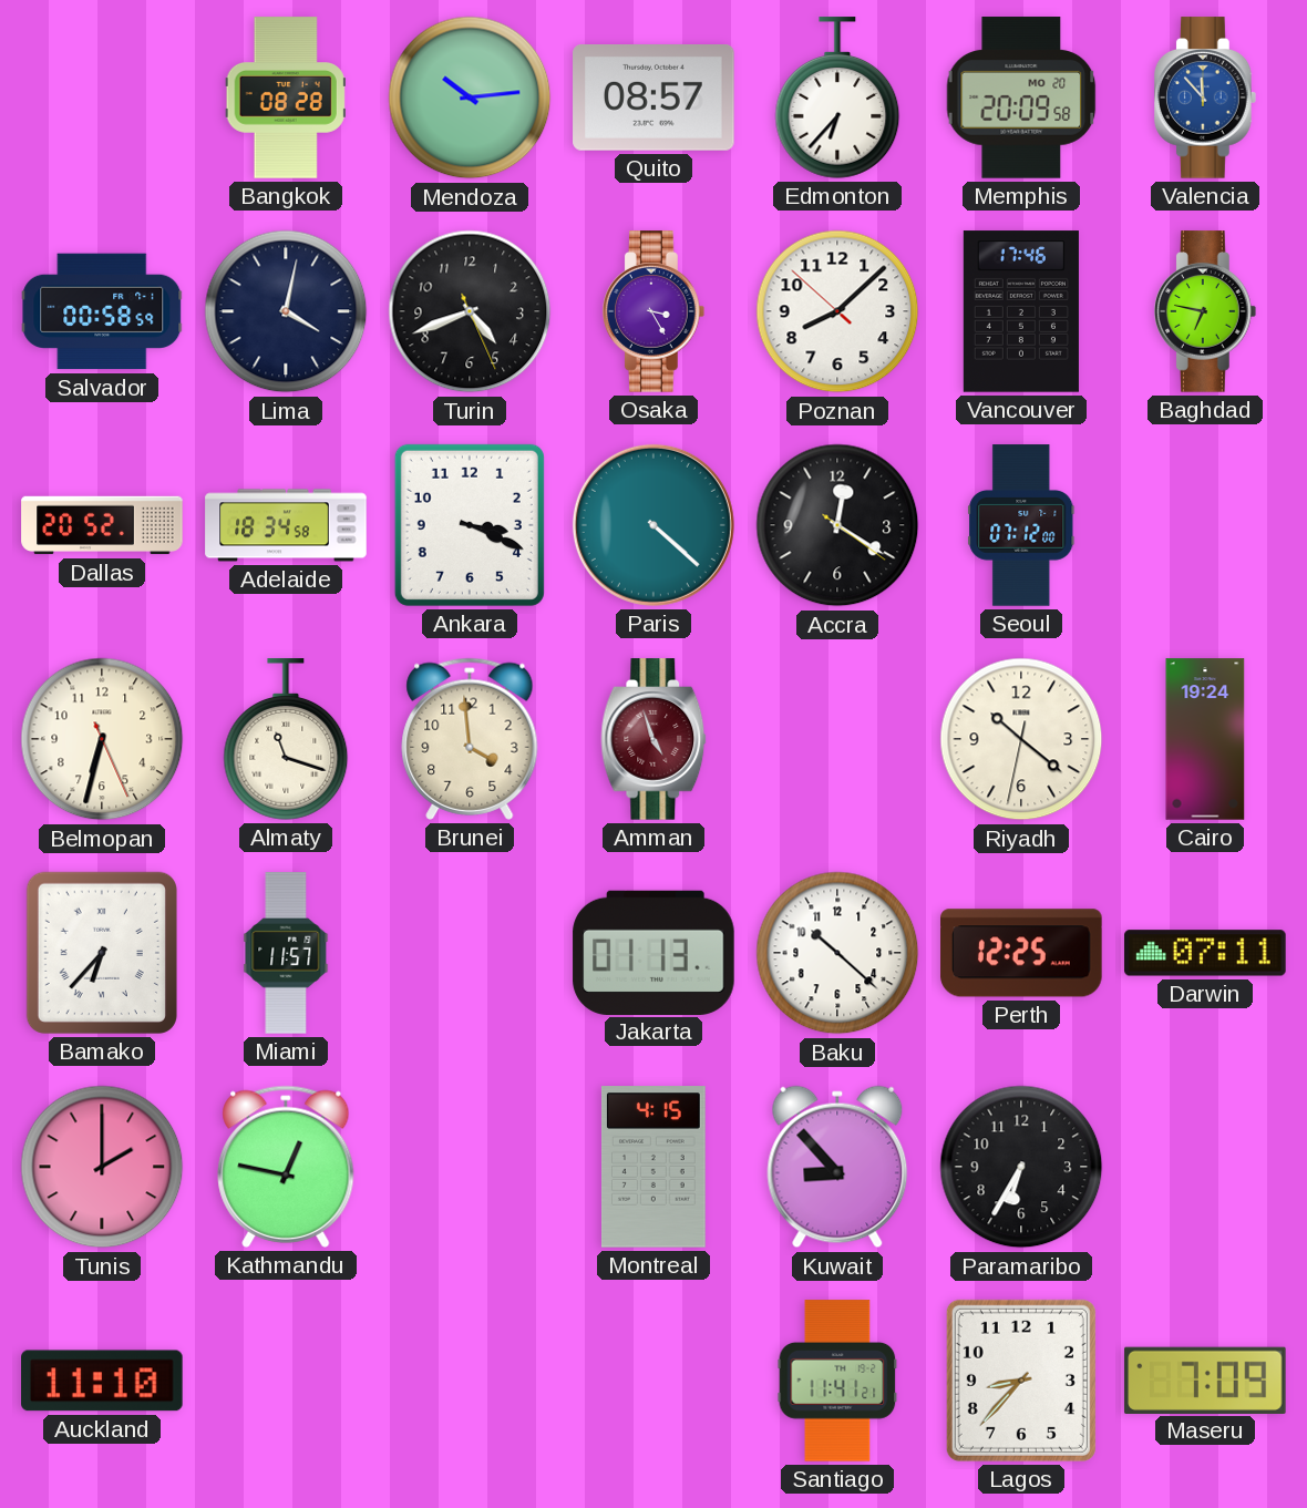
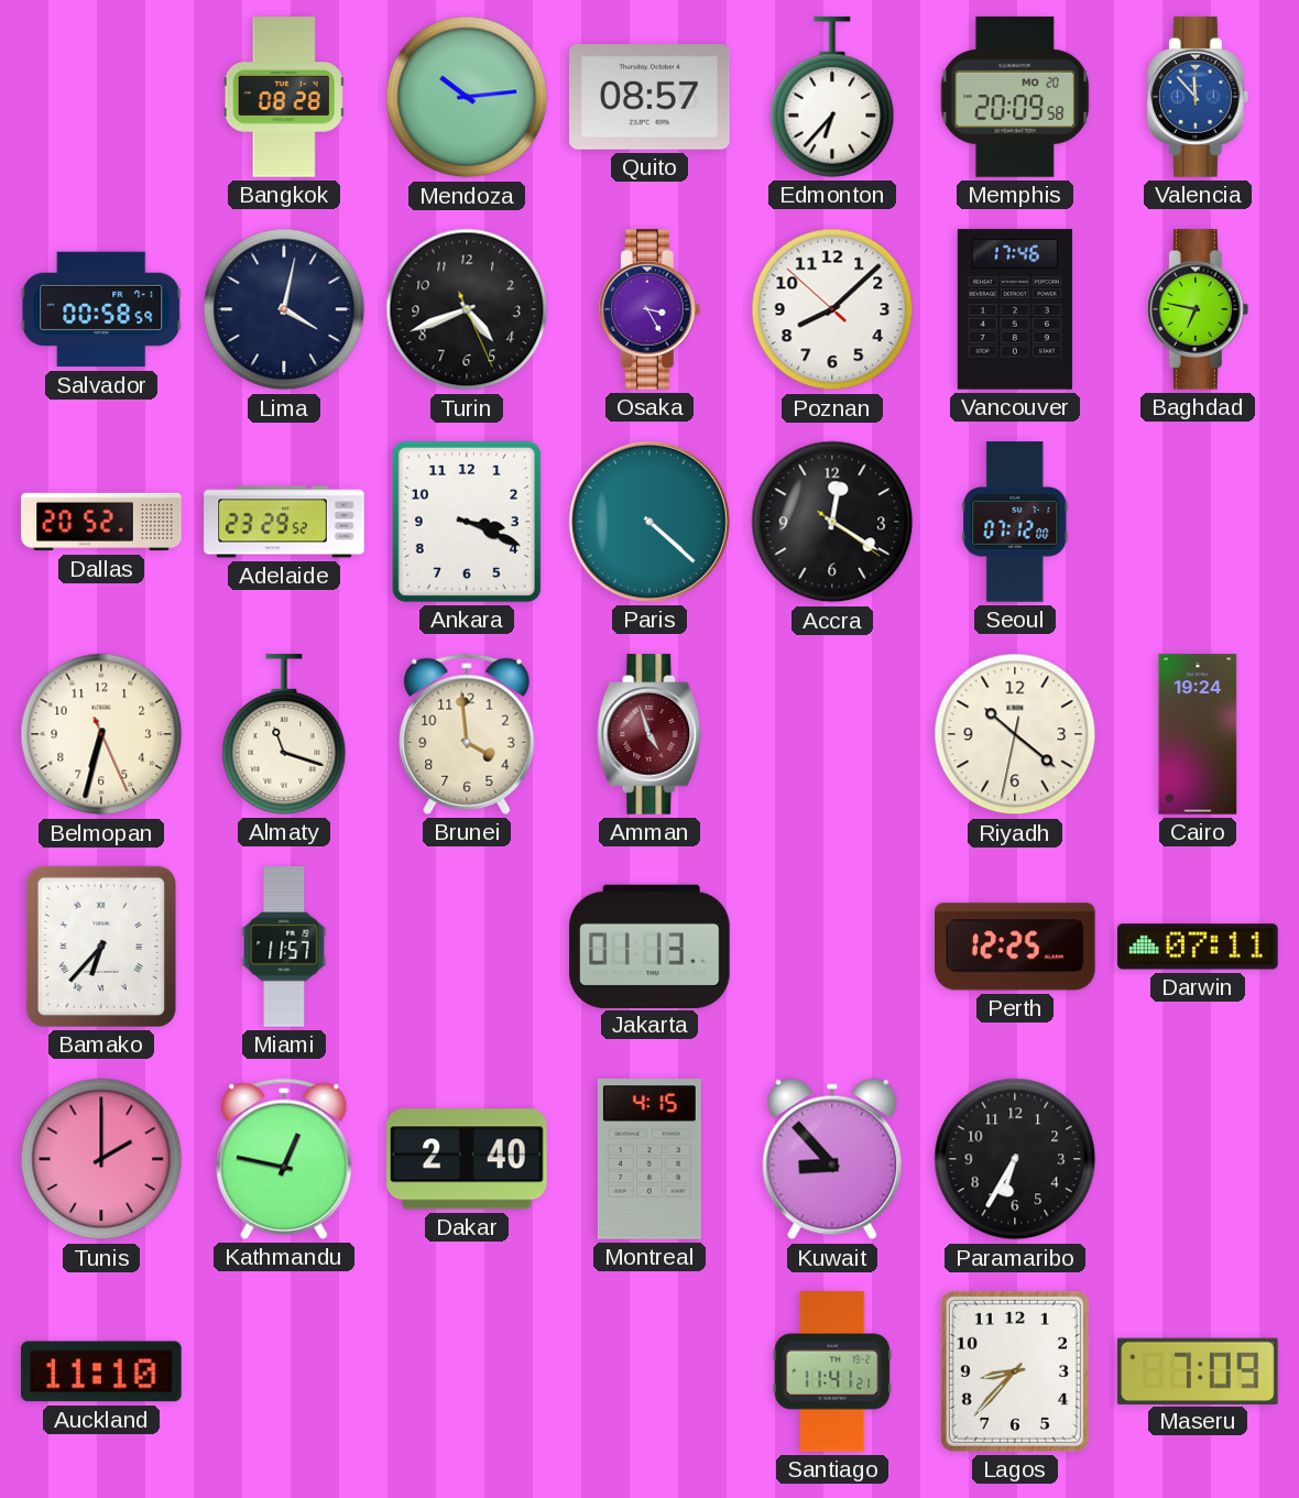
Adelaide: 18:34 -> 23:29 (284, 522)
Baku: 10:22 -> none (837, 953)
Dakar: none -> 2:40 (468, 1159)
